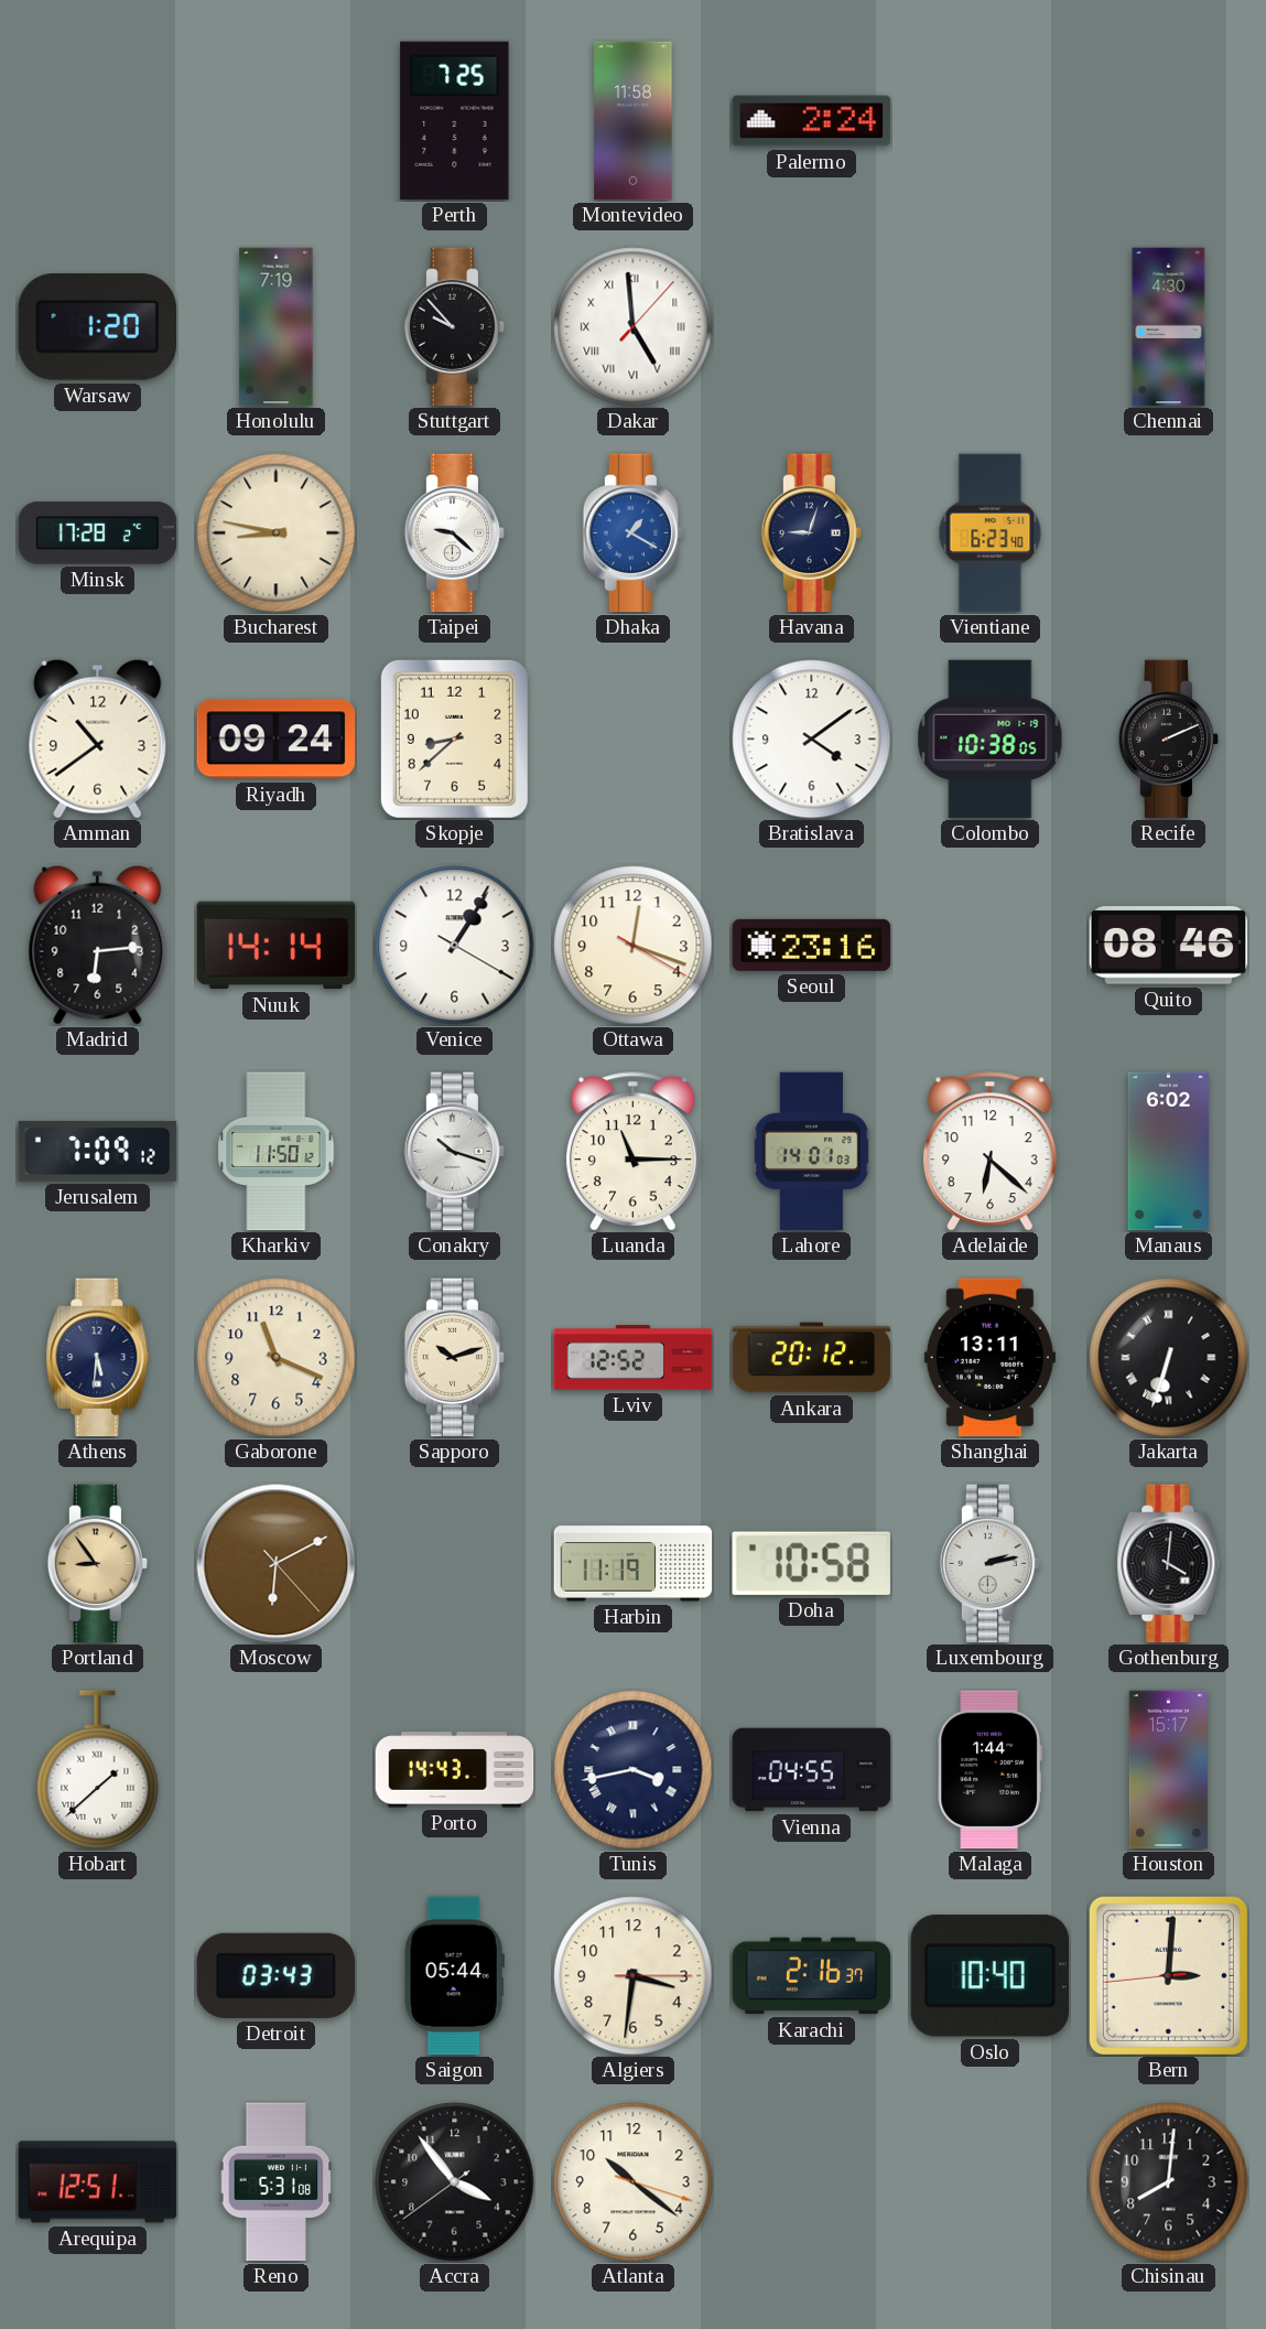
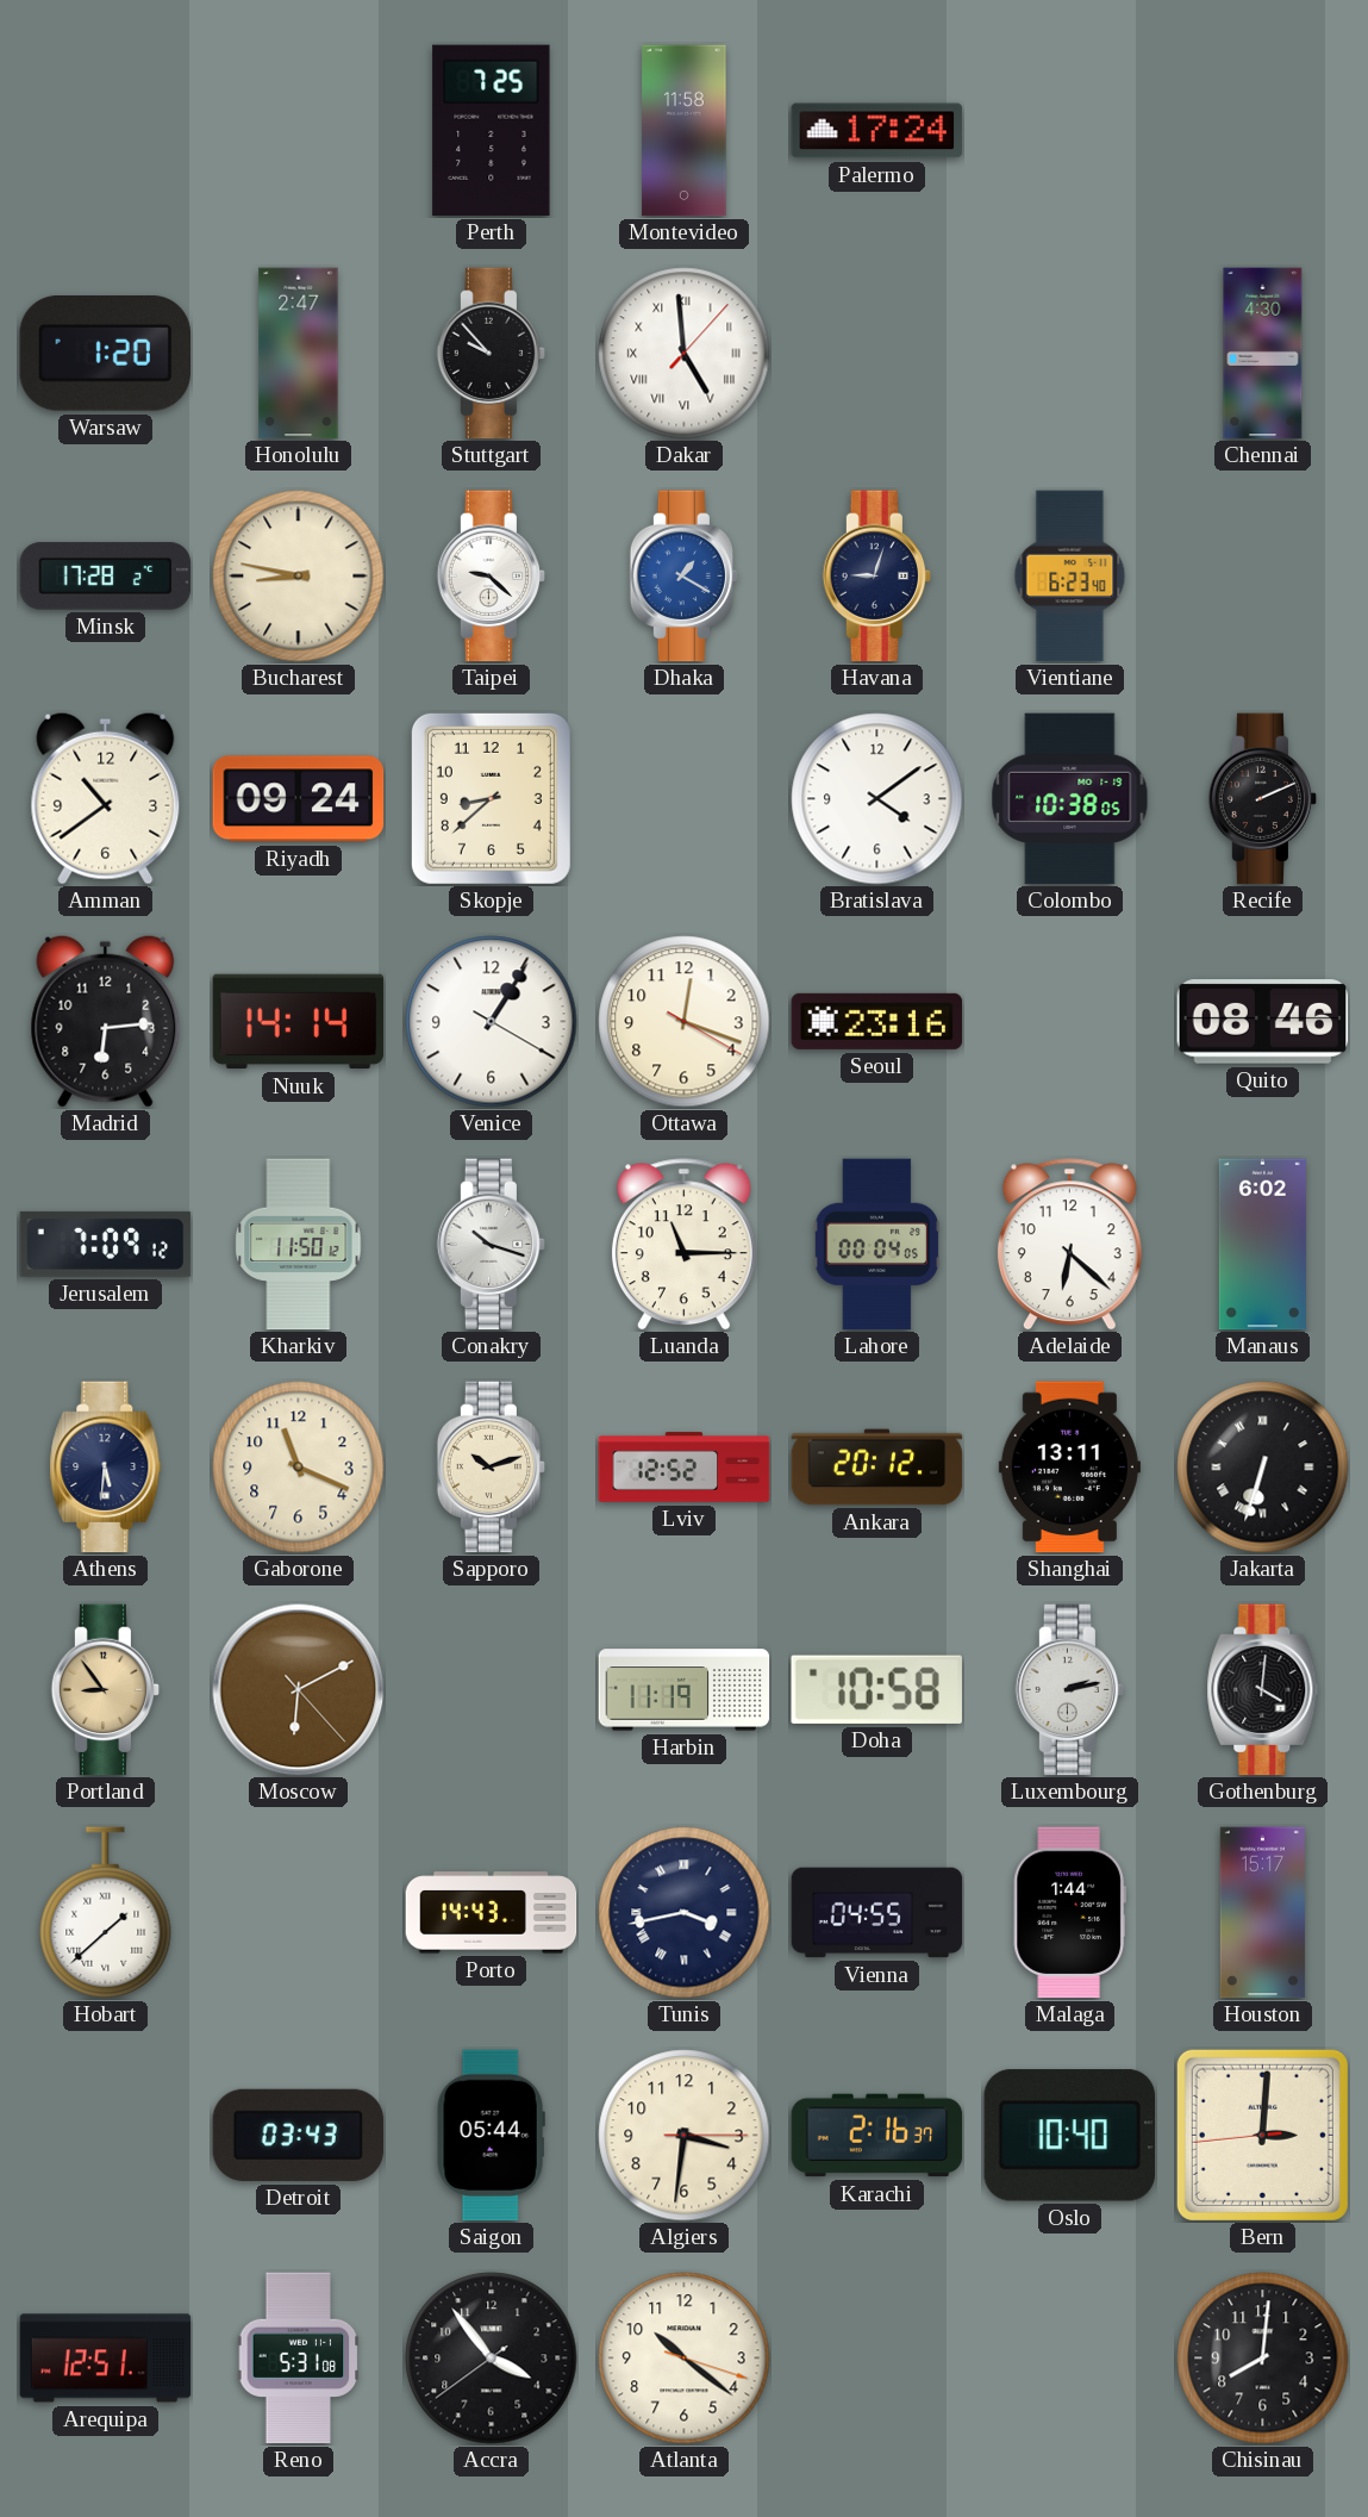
Palermo: 2:24 -> 17:24 (877, 131)
Honolulu: 7:19 -> 2:47 (299, 354)
Lahore: 14:01 -> 00:04 (876, 1245)
